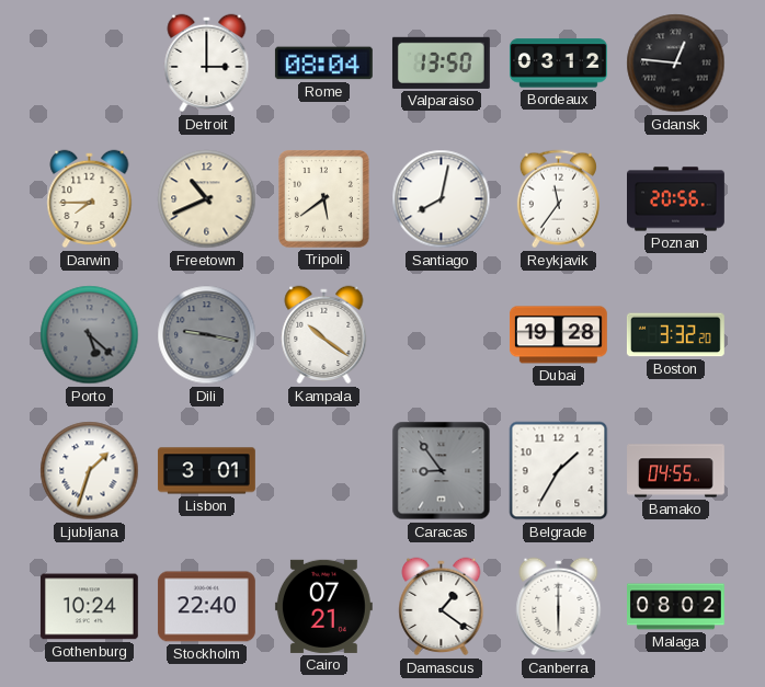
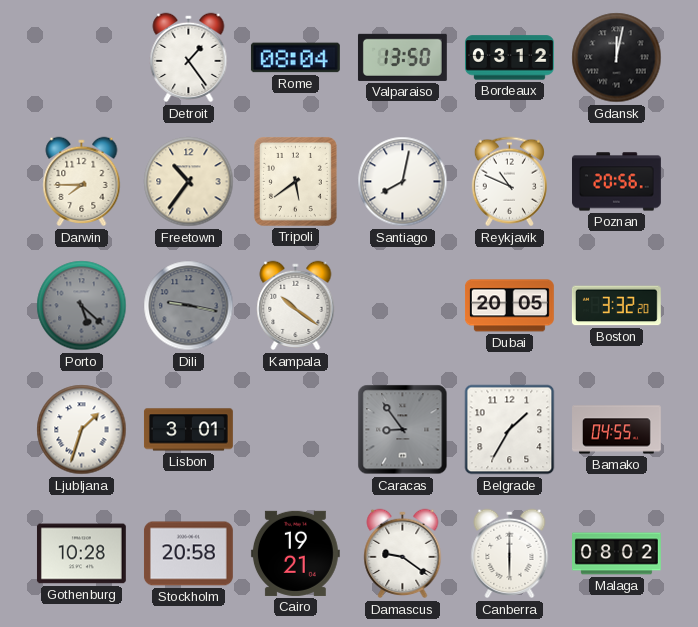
Detroit: 3:00 -> 1:24 (189, 58)
Gdansk: 12:46 -> 12:02 (617, 58)
Freetown: 10:41 -> 10:36 (189, 182)
Reykjavik: 11:36 -> 10:49 (509, 182)
Dubai: 19:28 -> 20:05 (509, 306)
Gothenburg: 10:24 -> 10:28 (81, 554)
Stockholm: 22:40 -> 20:58 (188, 554)
Cairo: 07:21 -> 19:21 (295, 553)
Damascus: 1:21 -> 9:21 (403, 554)
